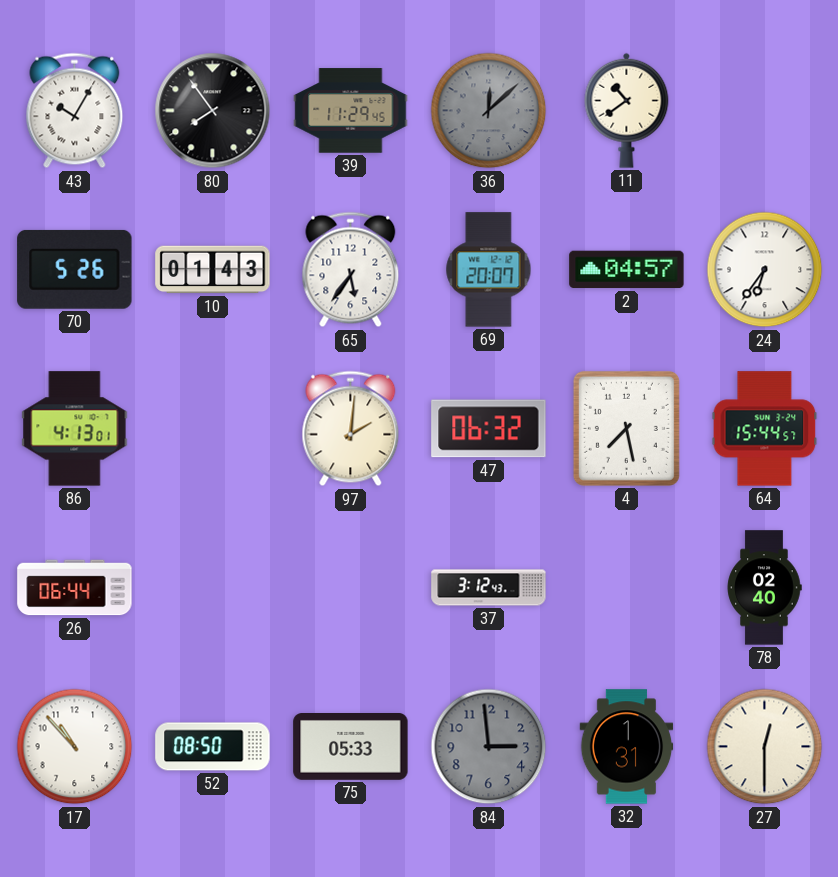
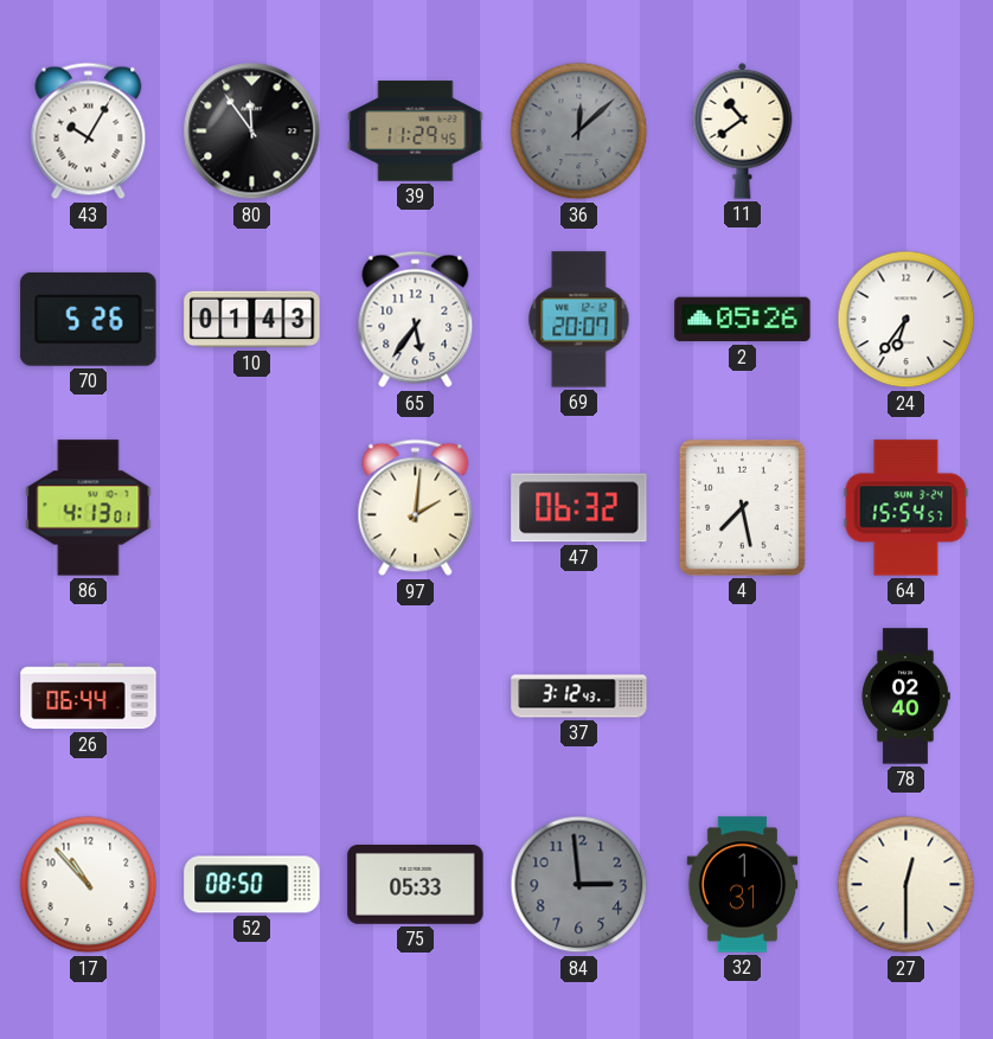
80: 7:54 -> 11:54 (252, 132)
2: 04:57 -> 05:26 (743, 320)
64: 15:44 -> 15:54 (906, 508)
